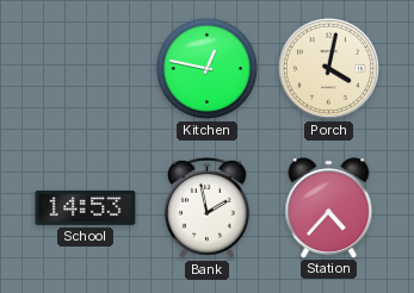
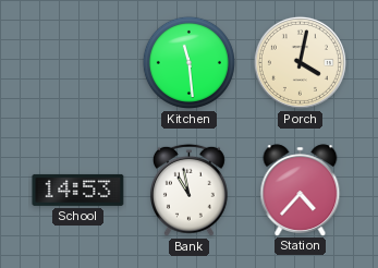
Kitchen: 12:47 -> 11:29 (188, 62)
Bank: 1:58 -> 10:58 (188, 190)
